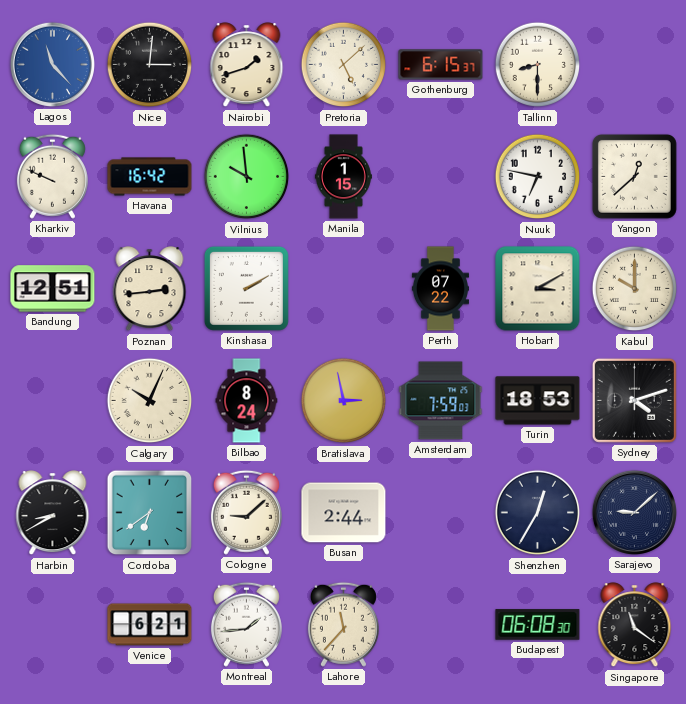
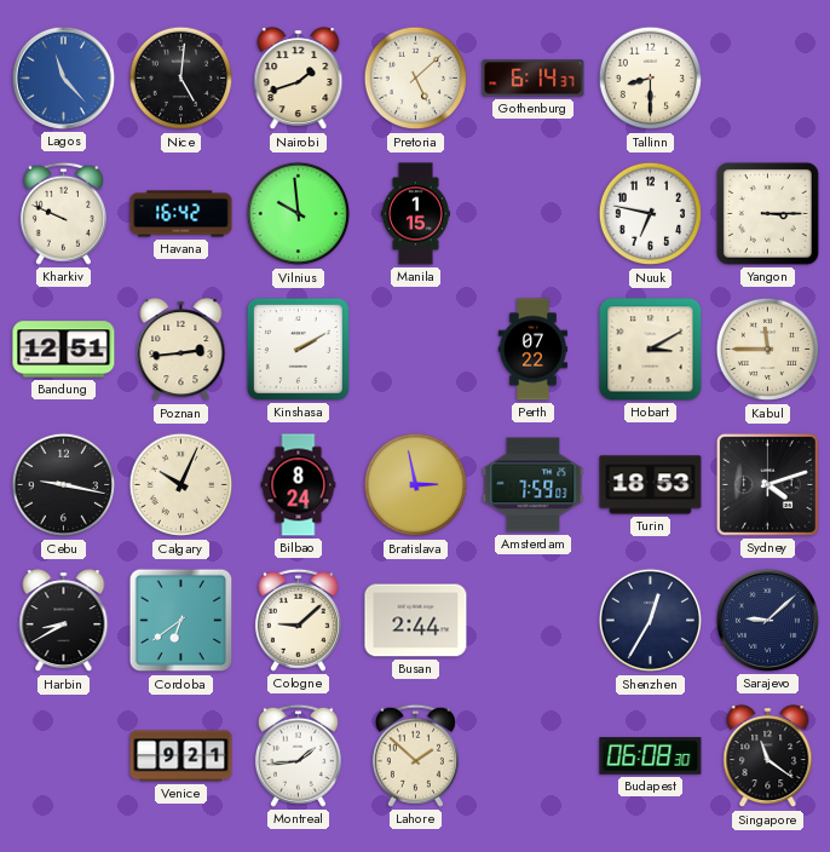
Nice: 3:01 -> 5:01 (181, 79)
Gothenburg: 6:15 -> 6:14 (534, 79)
Yangon: 12:38 -> 3:15 (767, 213)
Kabul: 10:00 -> 11:45 (768, 350)
Cebu: none -> 9:17 (64, 485)
Venice: 6:21 -> 9:21 (181, 756)
Lahore: 11:37 -> 1:52 (415, 755)
